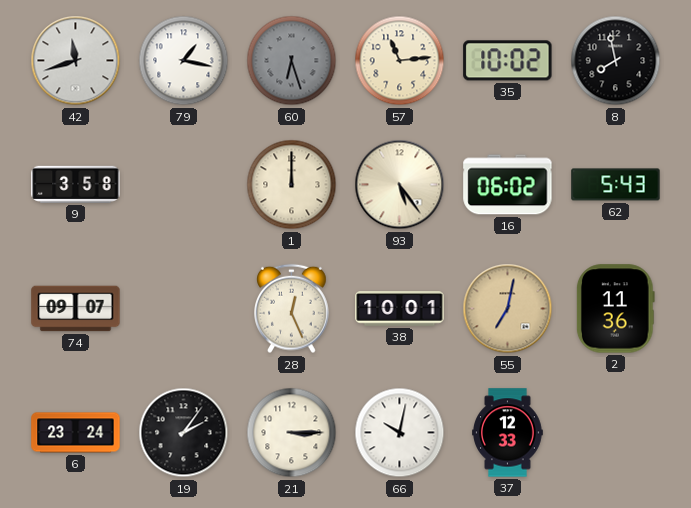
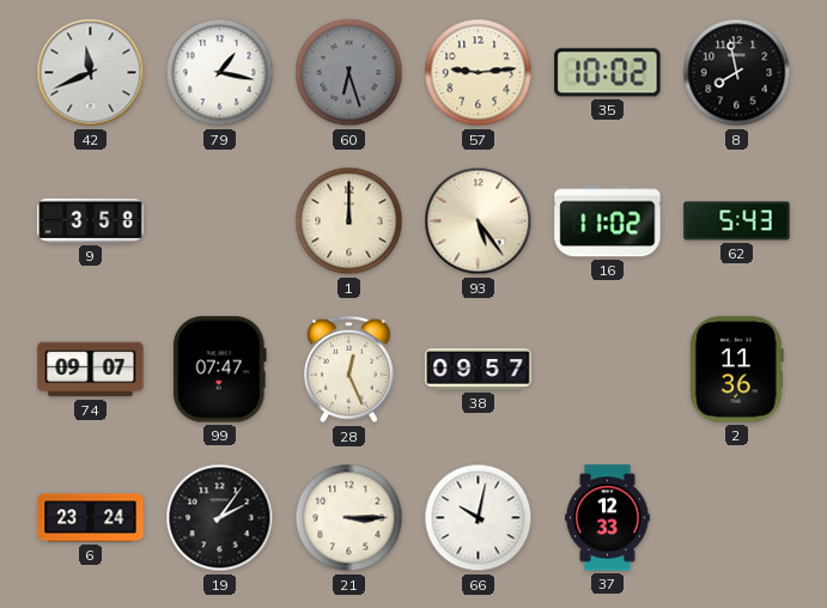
42: 11:42 -> 11:41 (91, 73)
57: 11:14 -> 9:14 (479, 73)
16: 06:02 -> 11:02 (608, 221)
99: none -> 07:47 (219, 370)
38: 10:01 -> 09:57 (479, 370)
55: 7:02 -> none (508, 309)
